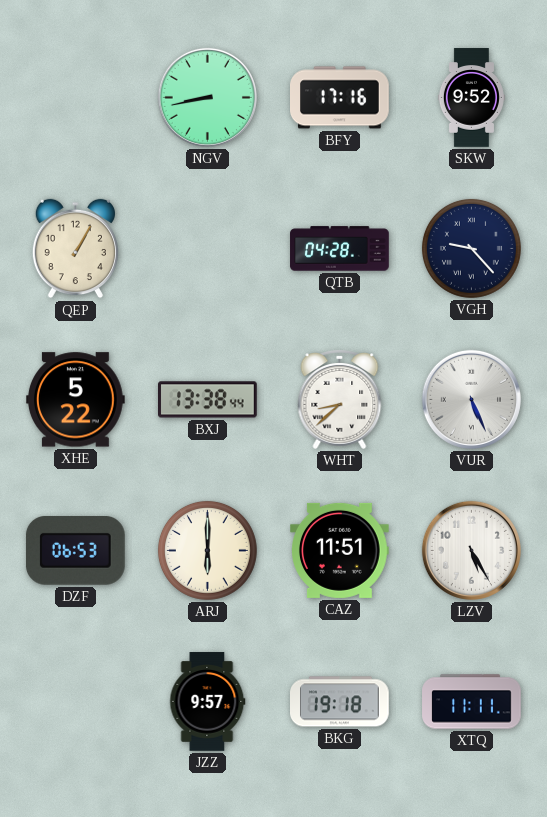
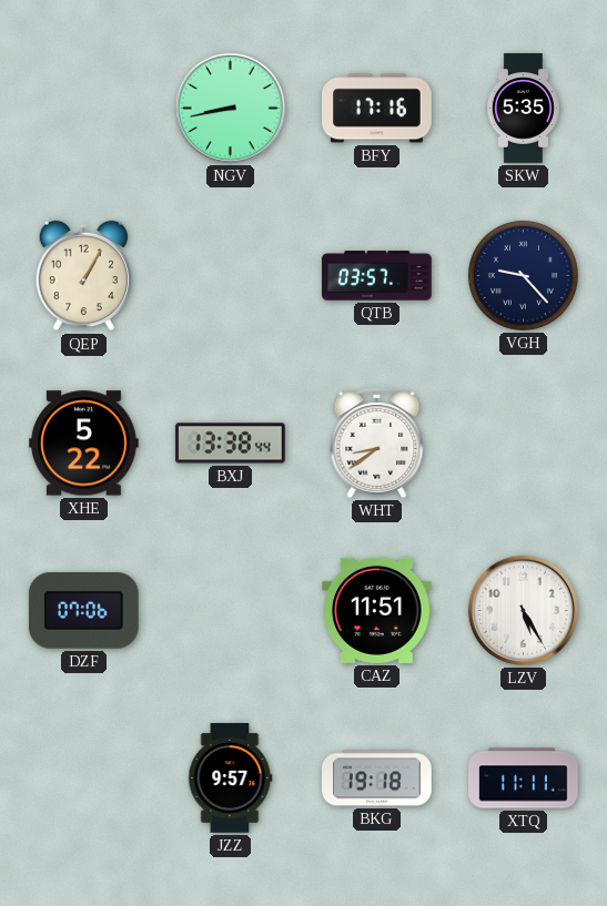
SKW: 9:52 -> 5:35 (523, 109)
QTB: 04:28 -> 03:57 (377, 276)
WHT: 8:38 -> 8:39 (377, 444)
VUR: 5:26 -> none (471, 399)
DZF: 06:53 -> 07:06 (83, 611)
ARJ: 6:00 -> none (207, 550)
